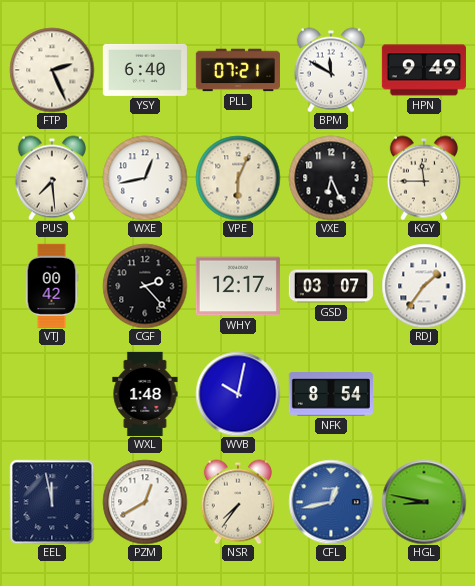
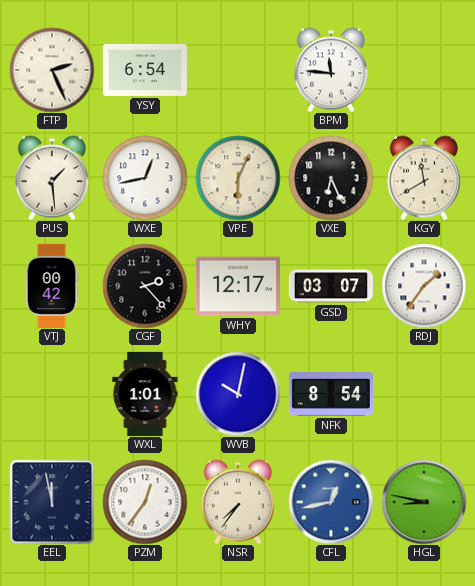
YSY: 6:40 -> 6:54 (145, 70)
PLL: 07:21 -> none (238, 70)
BPM: 11:50 -> 11:46 (331, 70)
HPN: 9:49 -> none (424, 70)
PUS: 7:29 -> 1:29 (52, 178)
KGY: 11:45 -> 11:40 (424, 178)
WXL: 1:48 -> 1:01 (145, 394)
PZM: 12:40 -> 12:36 (145, 502)
